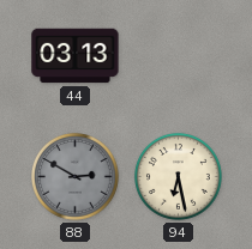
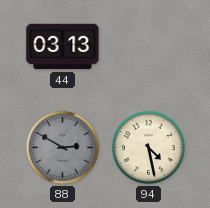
94: 6:28 -> 4:28 (149, 148)
